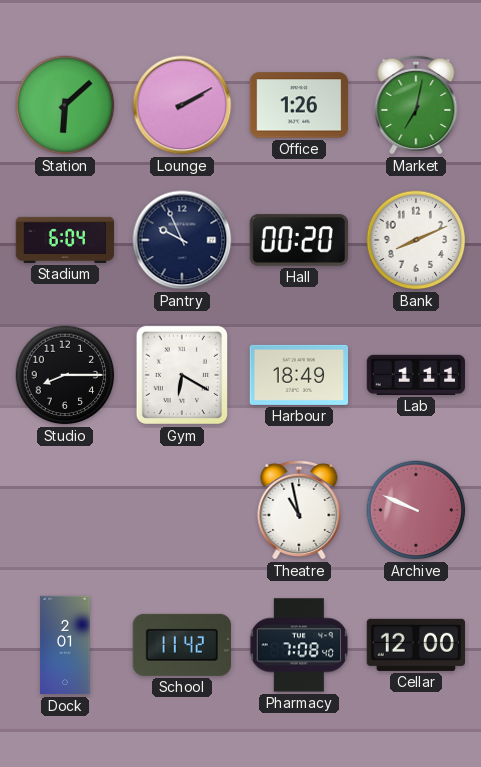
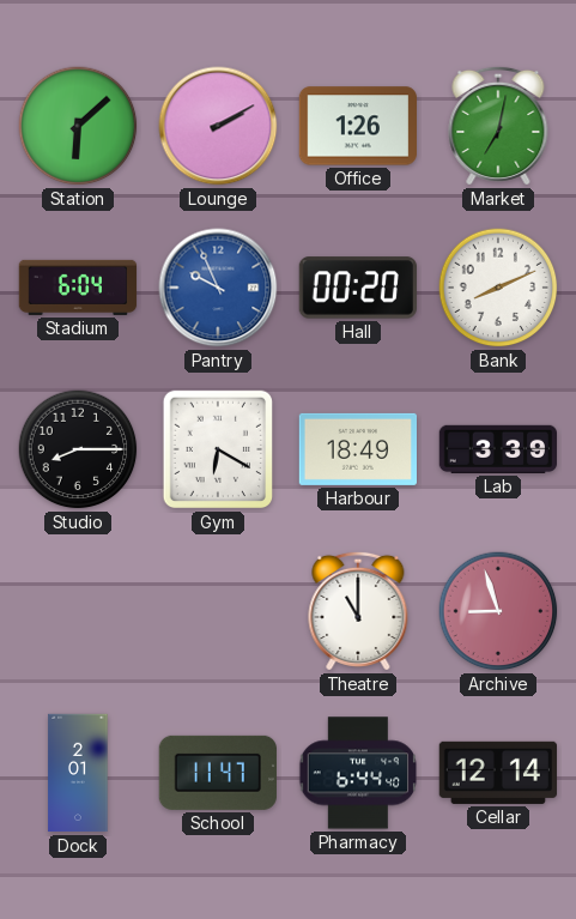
Pantry dial: navy -> blue (218, 288)
Lab: 1:11 -> 3:39 (497, 449)
Theatre: 10:58 -> 11:00 (358, 611)
Archive: 9:49 -> 8:57 (498, 611)
School: 11:42 -> 11:47 (218, 773)
Pharmacy: 7:08 -> 6:44 (358, 773)
Cellar: 12:00 -> 12:14 (497, 773)
